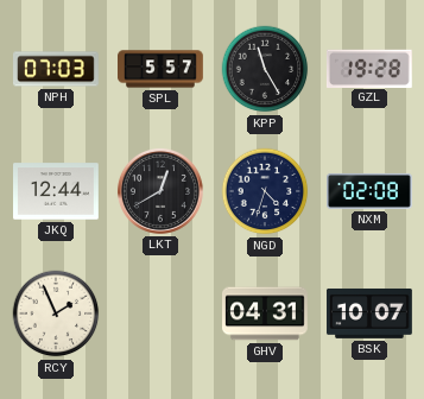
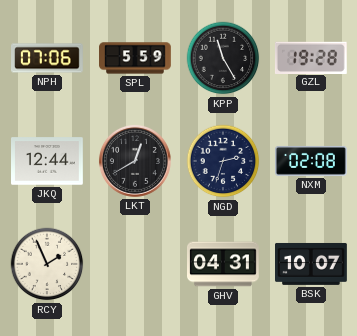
NPH: 07:03 -> 07:06 (48, 58)
SPL: 5:57 -> 5:59 (135, 58)
NGD: 4:33 -> 2:33 (223, 161)
